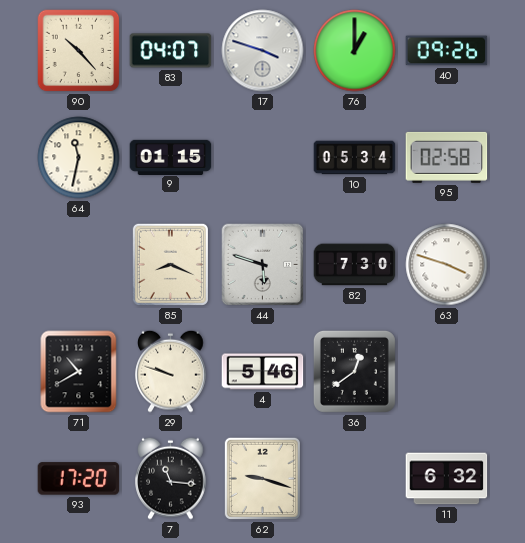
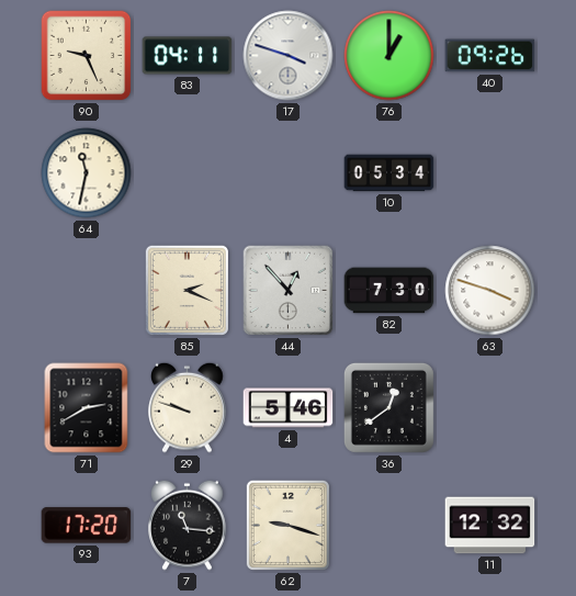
90: 10:23 -> 9:26 (87, 56)
83: 04:07 -> 04:11 (188, 56)
9: 01:15 -> none (171, 157)
95: 02:58 -> none (447, 157)
85: 8:19 -> 2:19 (187, 290)
44: 5:48 -> 12:53 (289, 291)
71: 10:40 -> 2:40 (87, 408)
11: 6:32 -> 12:32 (490, 526)
